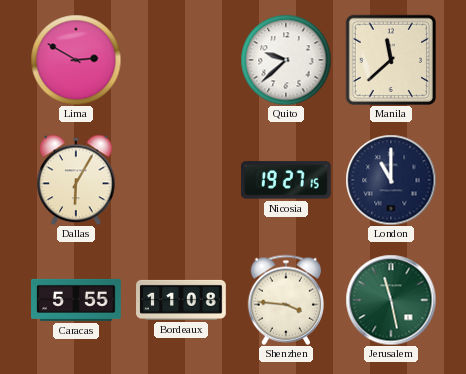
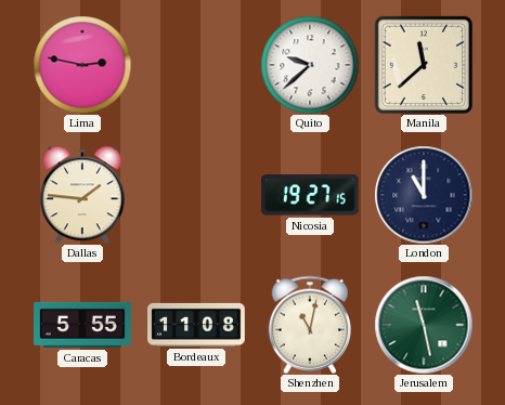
Lima: 2:50 -> 2:47 (82, 65)
Dallas: 6:05 -> 1:46 (82, 195)
Shenzhen: 3:46 -> 11:02 (309, 325)
